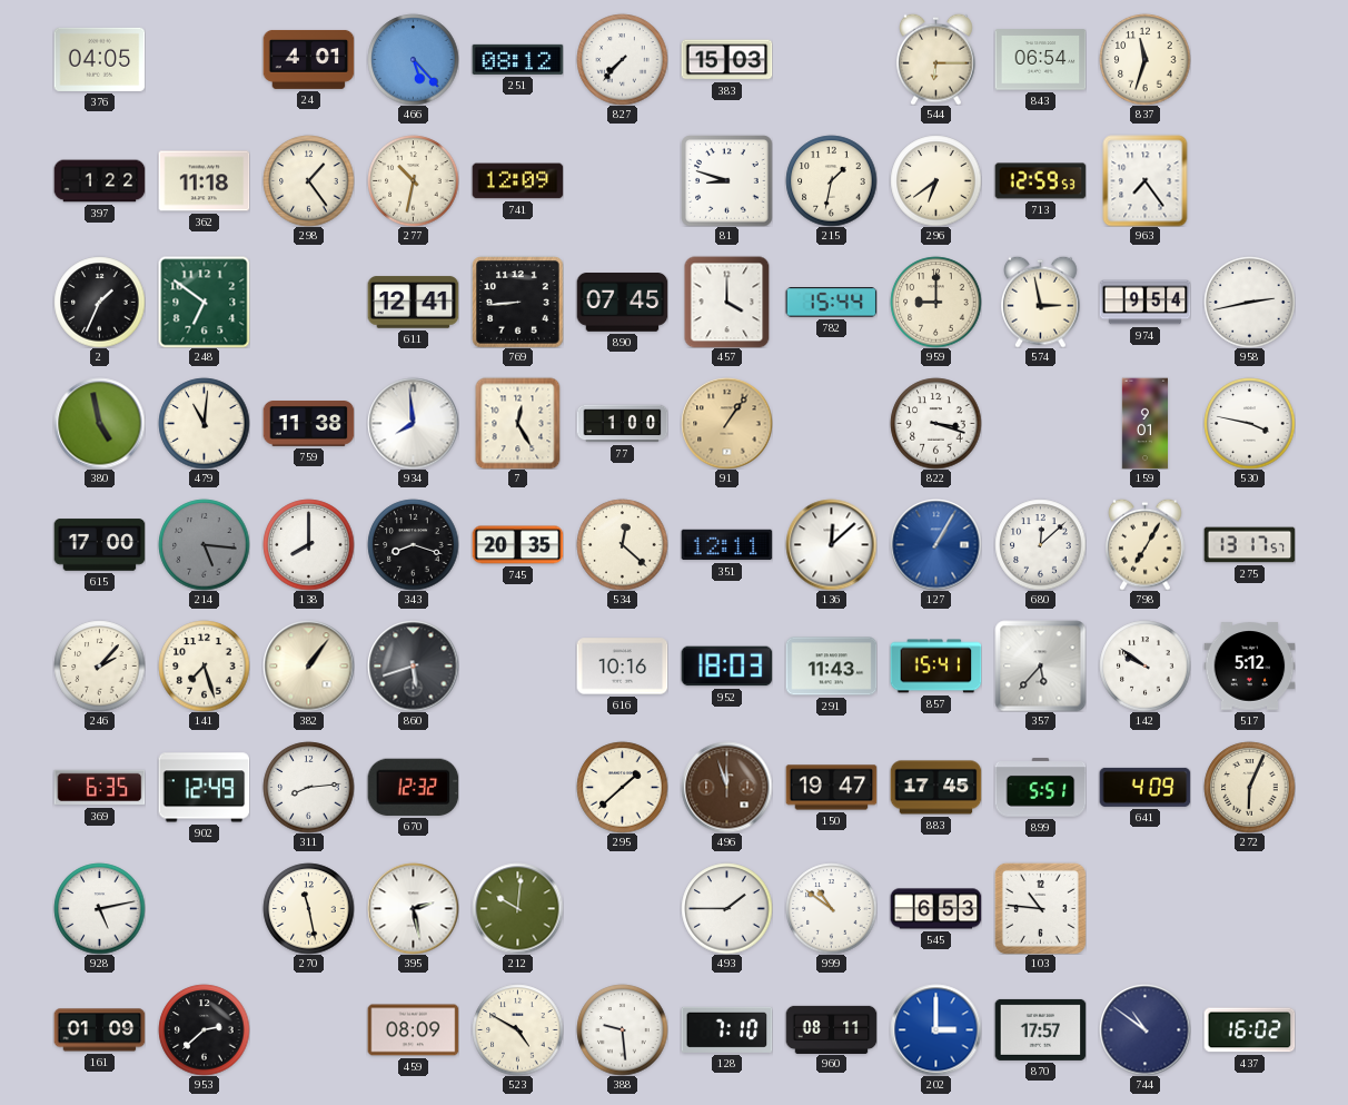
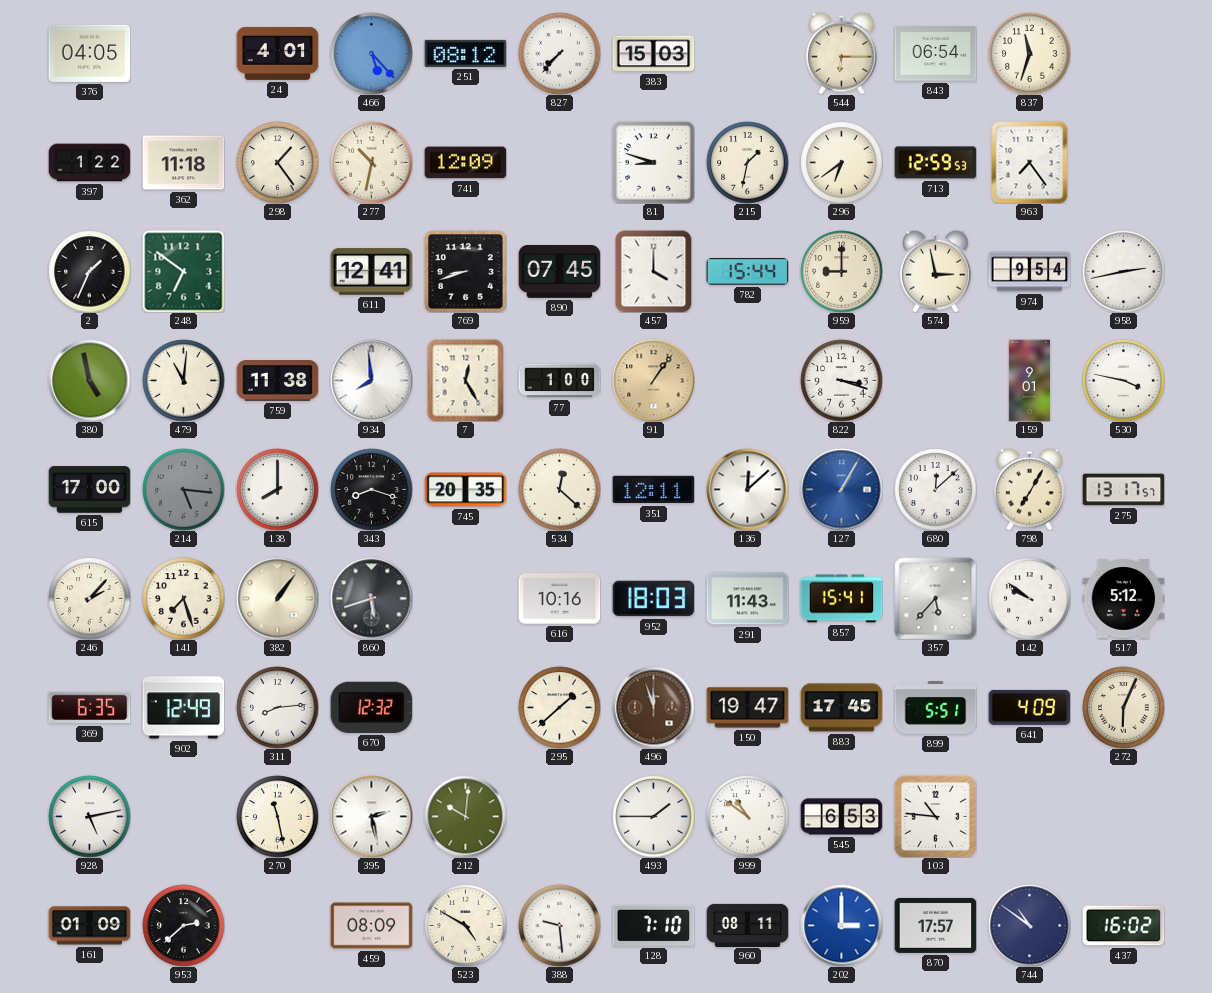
769: 8:44 -> 8:42 (465, 271)
